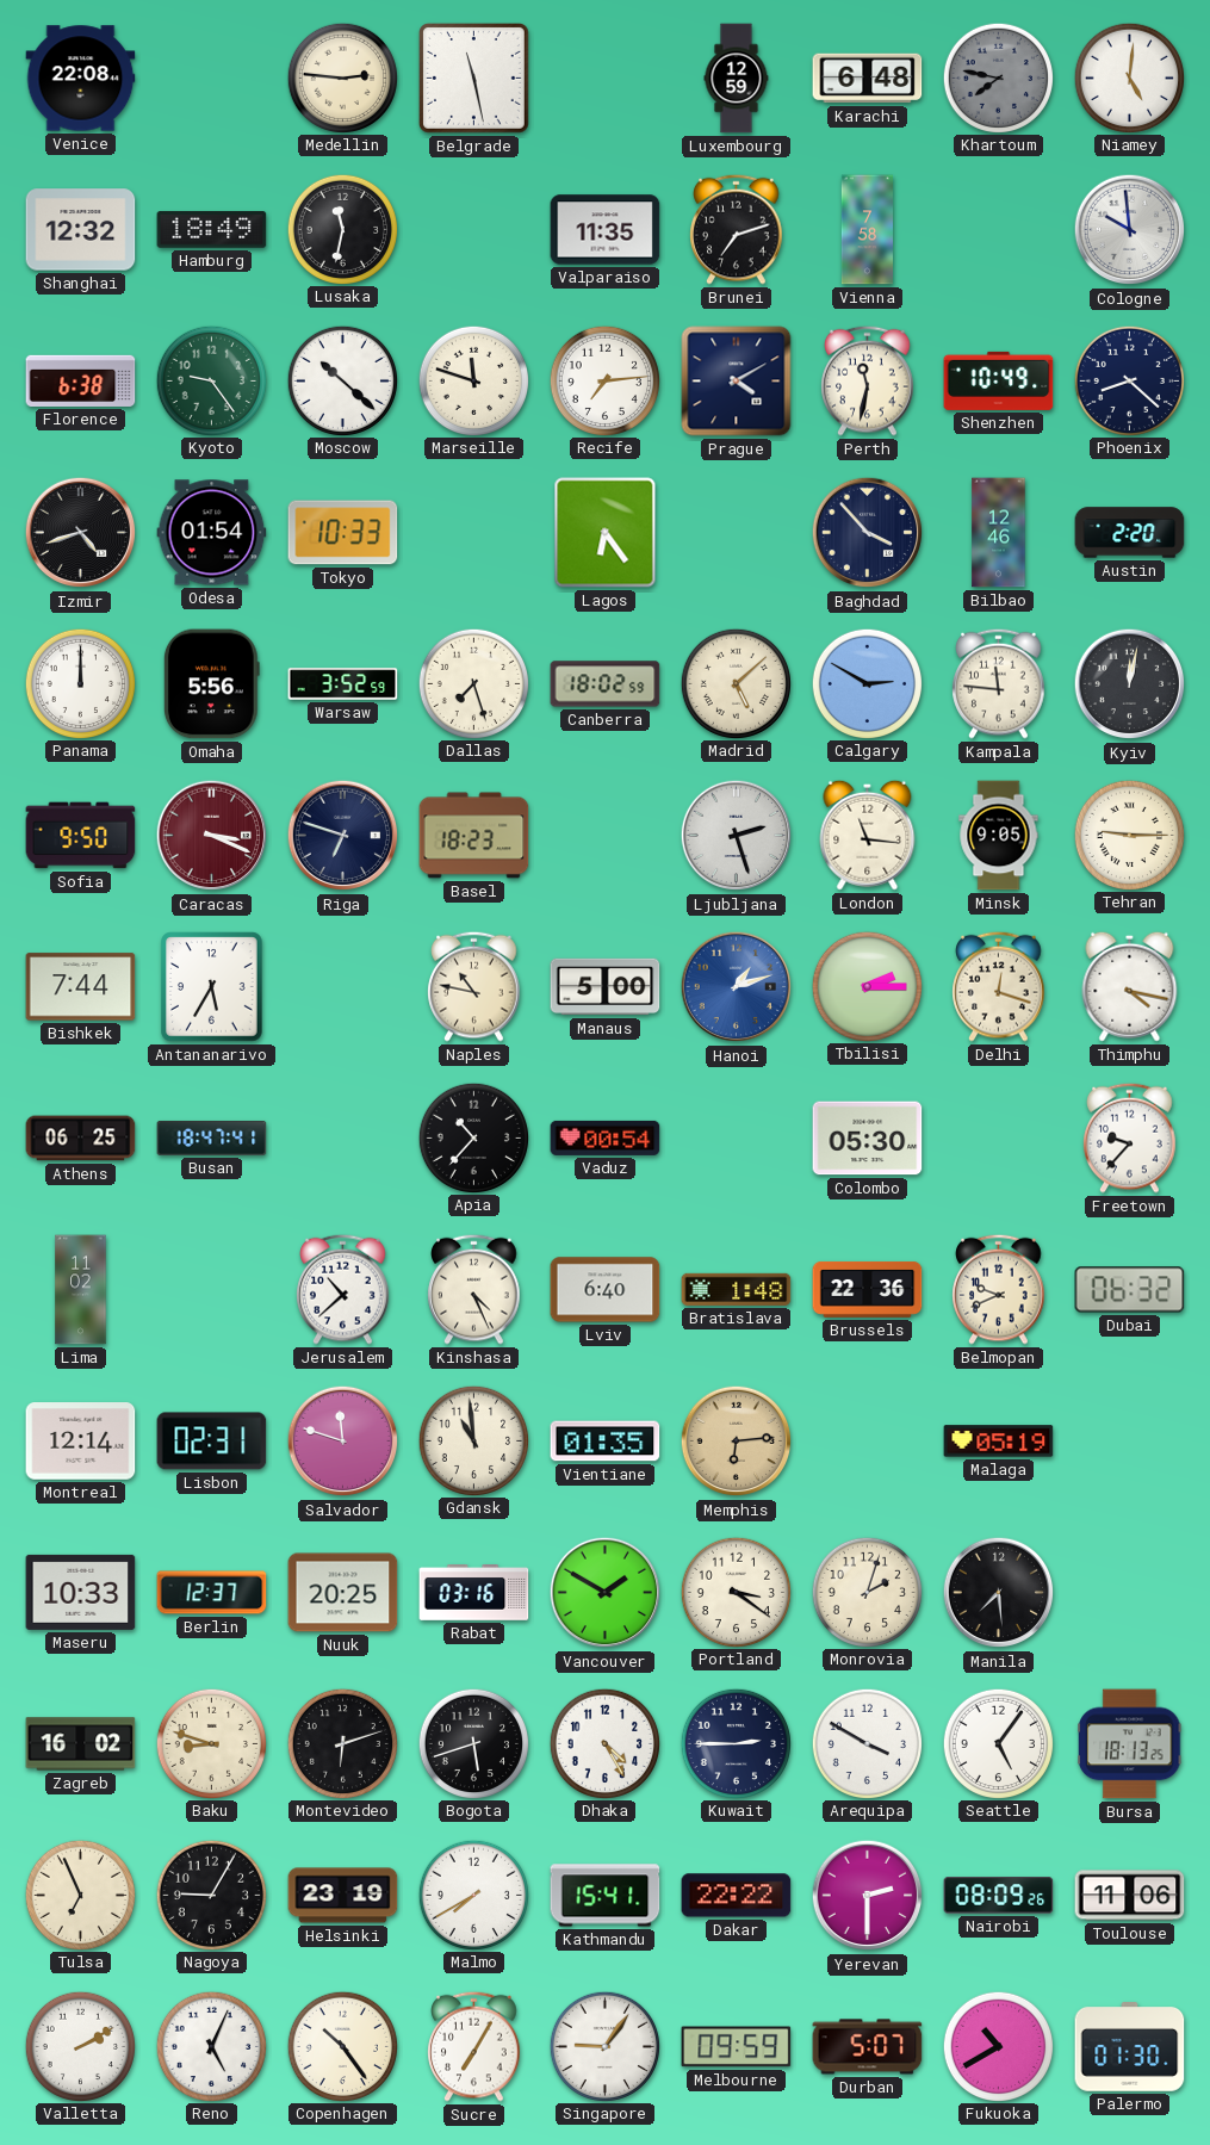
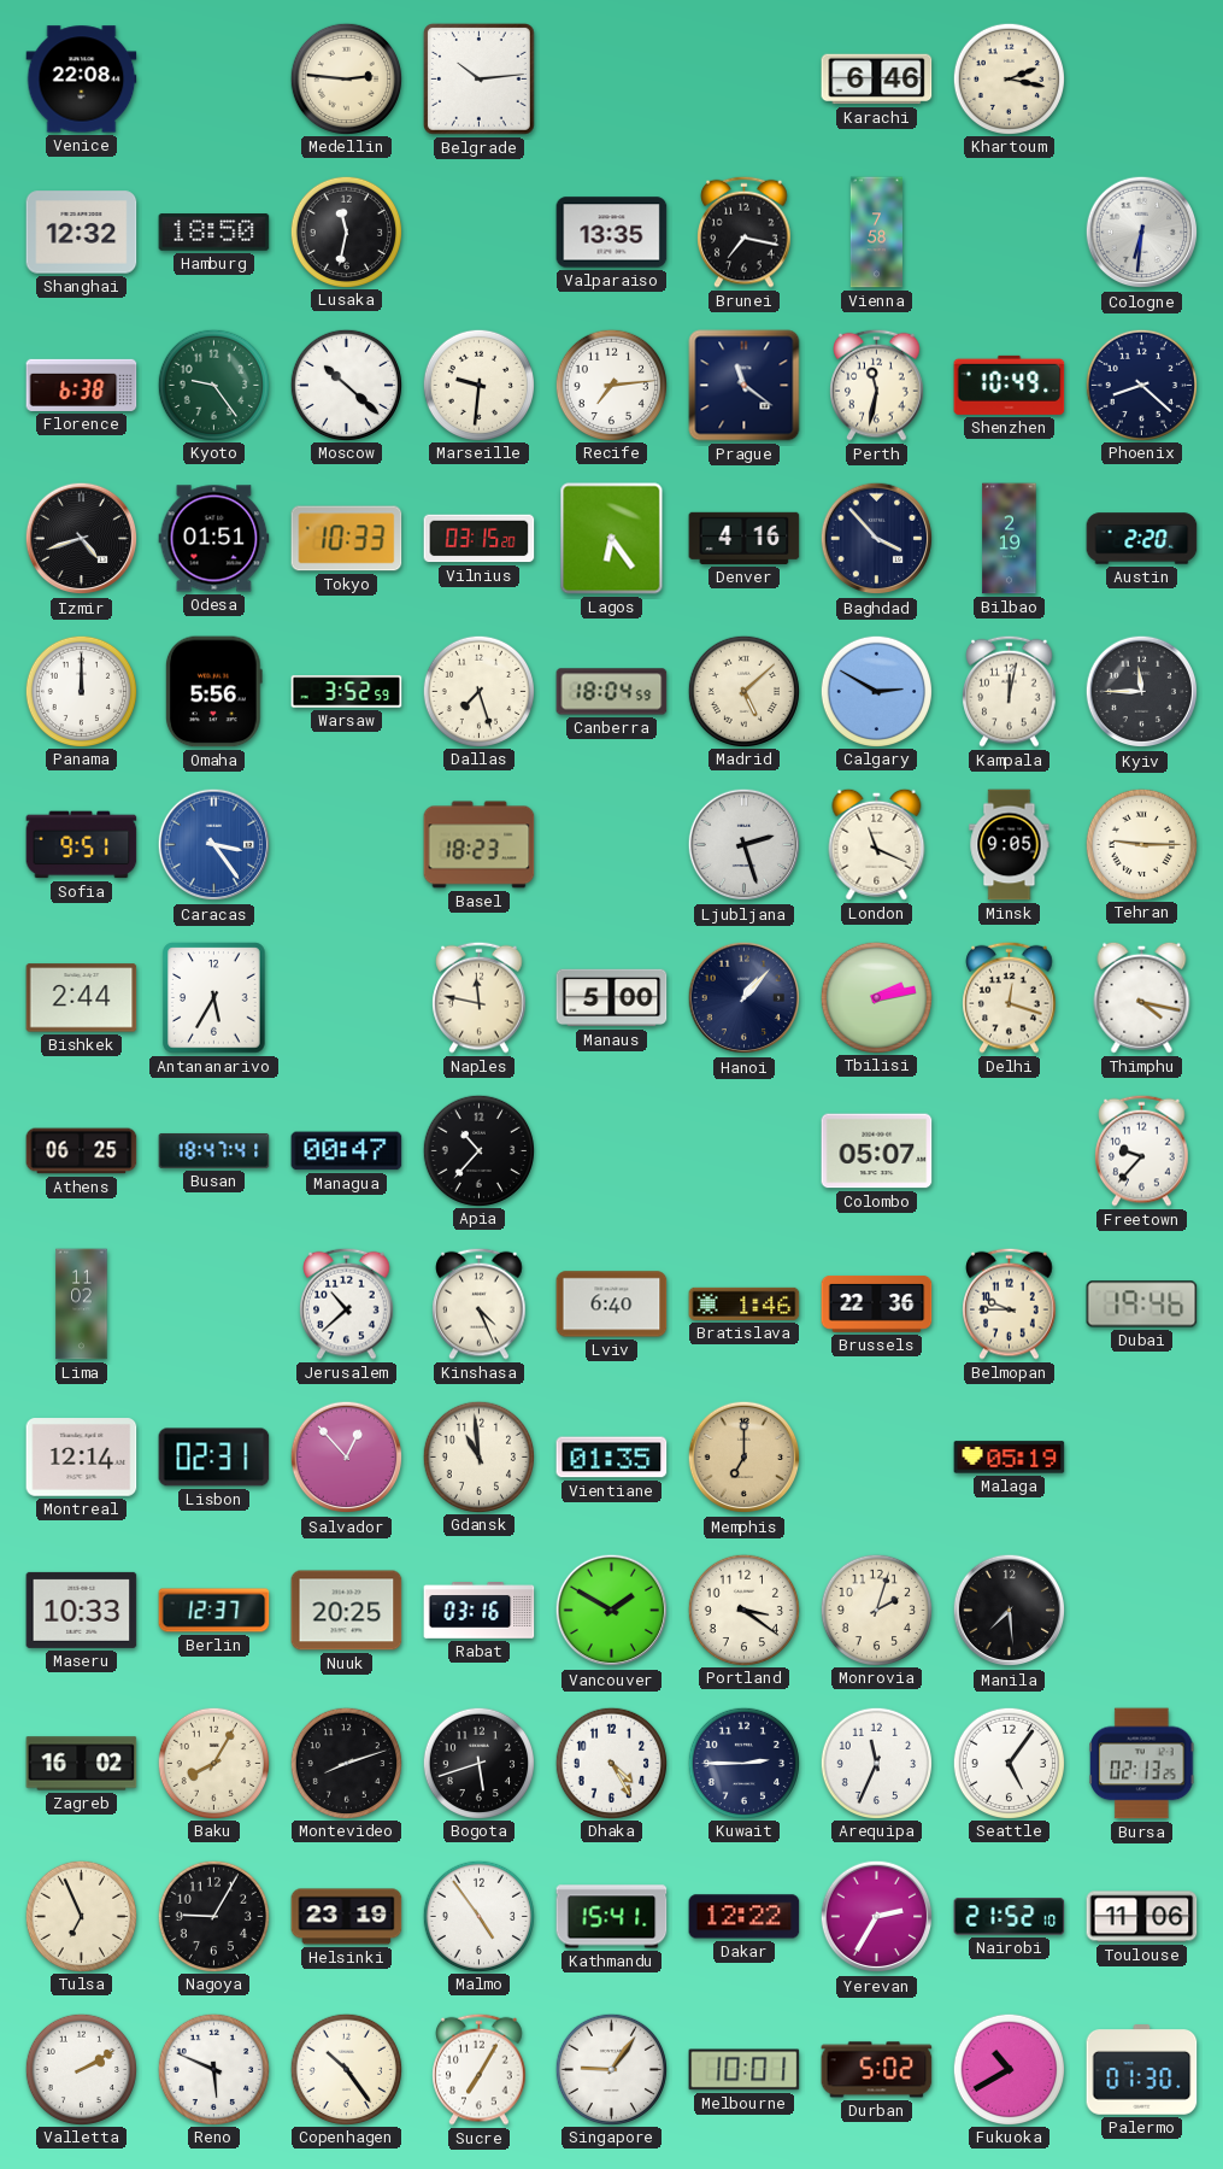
Belgrade: 11:28 -> 10:14 (480, 80)
Luxembourg: 12:59 -> none (737, 79)
Karachi: 6:48 -> 6:46 (877, 80)
Khartoum: 7:47 -> 2:17 (1009, 78)
Khartoum dial: grey -> cream (1009, 78)
Niamey: 5:01 -> none (1129, 78)
Hamburg: 18:49 -> 18:50 (214, 233)
Valparaiso: 11:35 -> 13:35 (612, 233)
Brunei: 7:12 -> 7:17 (745, 231)
Cologne: 9:59 -> 6:31 (1142, 233)
Marseille: 11:48 -> 9:31 (478, 385)
Prague: 4:10 -> 11:21 (745, 386)
Odesa: 01:54 -> 01:51 (214, 539)
Vilnius: none -> 03:15 (480, 539)
Denver: none -> 4:16 (745, 538)
Bilbao: 12:46 -> 2:19 (1010, 539)
Canberra: 18:02 -> 18:04 (612, 692)
Kampala: 11:46 -> 12:02 (1010, 691)
Kyiv: 12:02 -> 11:45 (1142, 692)
Sofia: 9:50 -> 9:51 (82, 845)
Caracas: 3:19 -> 3:24 (214, 845)
Caracas dial: burgundy -> blue (214, 845)
Riga: 6:48 -> none (343, 836)
London: 11:16 -> 11:19 (877, 844)
Bishkek: 7:44 -> 2:44 (82, 998)
Naples: 10:47 -> 11:47 (480, 997)
Hanoi: 1:12 -> 1:07 (745, 998)
Hanoi dial: blue -> navy (745, 998)
Tbilisi: 2:15 -> 2:13 (876, 997)
Managua: none -> 00:47 (347, 1151)
Vaduz: 00:54 -> none (606, 1137)
Colombo: 05:30 -> 05:07 (877, 1151)
Bratislava: 1:48 -> 1:46 (745, 1303)
Belmopan: 9:41 -> 9:45 (1010, 1303)
Dubai: 06:32 -> 19:46 (1142, 1305)
Salvador: 11:48 -> 12:53 (347, 1458)
Memphis: 6:14 -> 7:00 (745, 1458)
Baku: 8:48 -> 8:05 (213, 1763)
Montevideo: 6:12 -> 8:12 (346, 1763)
Arequipa: 3:50 -> 11:34 (876, 1763)
Bursa: 18:13 -> 02:13 (1142, 1764)
Malmo: 7:40 -> 4:54 (478, 1916)
Dakar: 22:22 -> 12:22 (745, 1917)
Yerevan: 2:30 -> 2:35 (877, 1917)
Nairobi: 08:09 -> 21:52 (1010, 1917)
Reno: 5:04 -> 5:49 (213, 2069)
Melbourne: 09:59 -> 10:01 (745, 2070)
Durban: 5:07 -> 5:02 (877, 2070)
